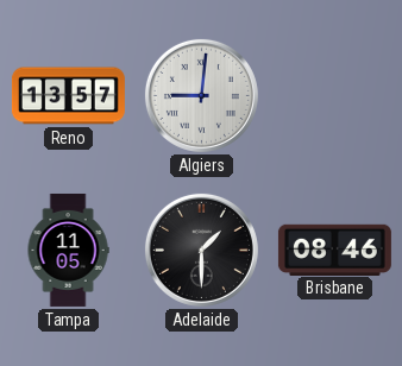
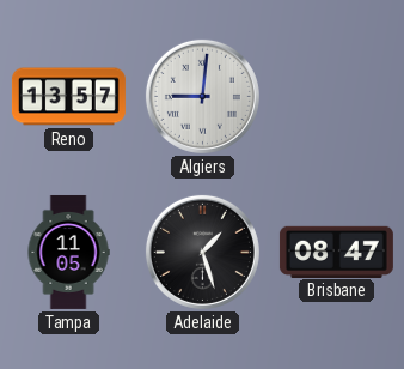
Adelaide: 1:30 -> 1:27 (202, 252)
Brisbane: 08:46 -> 08:47 (336, 252)
